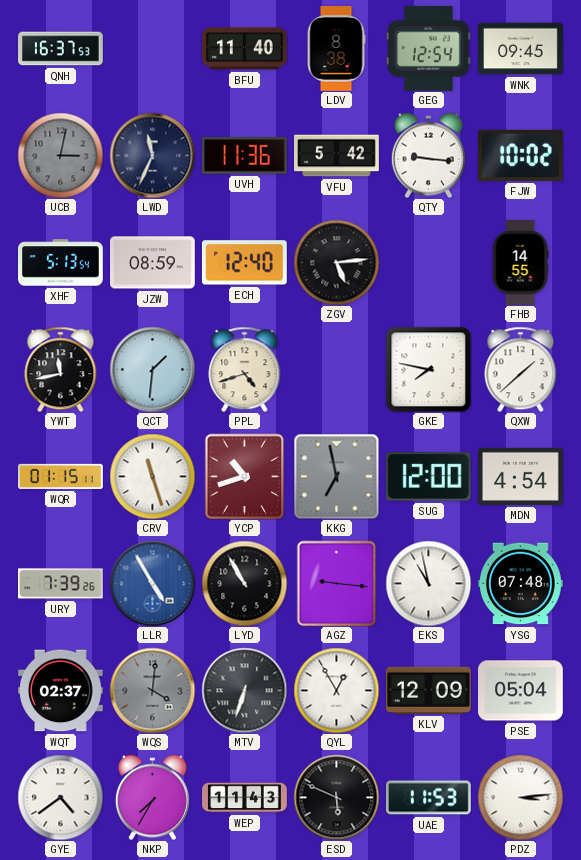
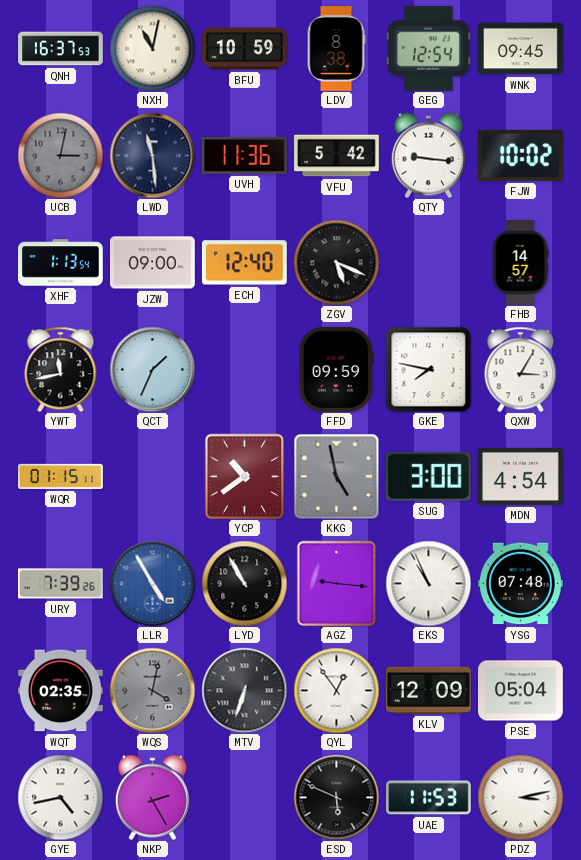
NXH: none -> 11:02 (152, 48)
BFU: 11:40 -> 10:59 (245, 49)
LWD: 11:34 -> 11:29 (152, 155)
XHF: 5:13 -> 1:13 (61, 263)
JZW: 08:59 -> 09:00 (153, 263)
ZGV: 5:14 -> 5:19 (336, 262)
FHB: 14:55 -> 14:57 (520, 263)
QCT: 1:31 -> 1:34 (152, 369)
PPL: 4:42 -> none (245, 369)
FFD: none -> 09:59 (336, 369)
QXW: 1:38 -> 3:05 (521, 369)
CRV: 11:27 -> none (152, 476)
YCP: 10:42 -> 10:39 (245, 476)
KKG: 6:58 -> 4:58 (336, 476)
SUG: 12:00 -> 3:00 (428, 477)
EKS: 10:58 -> 10:56 (428, 583)
WQT: 02:37 -> 02:35 (61, 691)
WQS: 4:01 -> 4:02 (152, 690)
QYL: 12:55 -> 12:54 (336, 690)
GYE: 4:39 -> 4:43 (60, 797)
NKP: 7:35 -> 2:25 (152, 797)
WEP: 11:43 -> none (245, 798)
PDZ: 3:14 -> 3:13 (520, 797)
